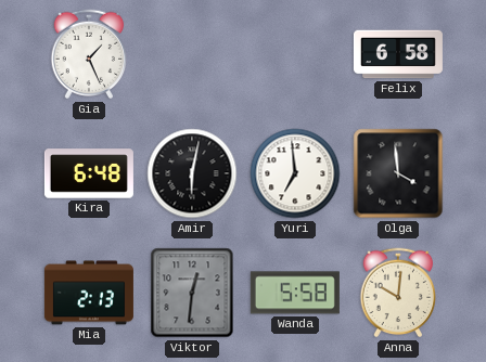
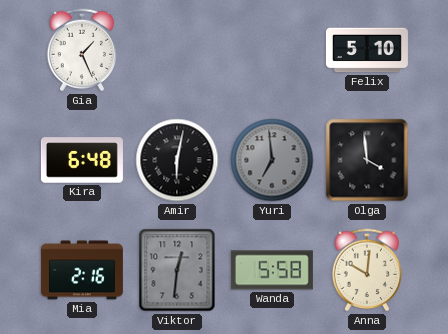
Felix: 6:58 -> 5:10 (367, 50)
Yuri dial: white -> grey (272, 160)
Mia: 2:13 -> 2:16 (82, 270)
